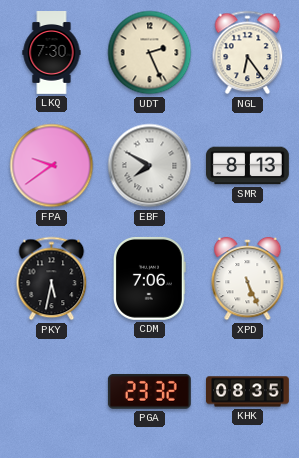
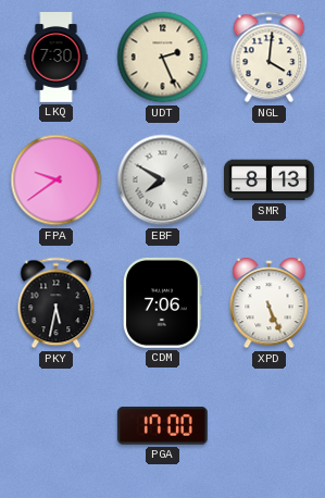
NGL: 6:24 -> 4:01 (270, 58)
PGA: 23:32 -> 17:00 (162, 425)
KHK: 08:35 -> none (248, 392)
